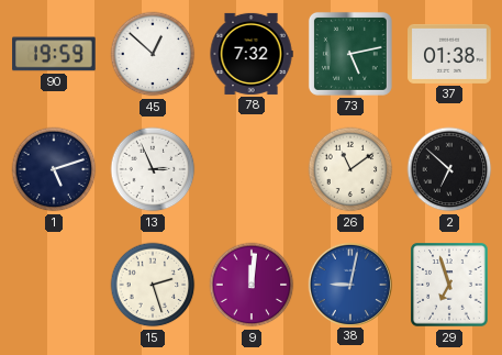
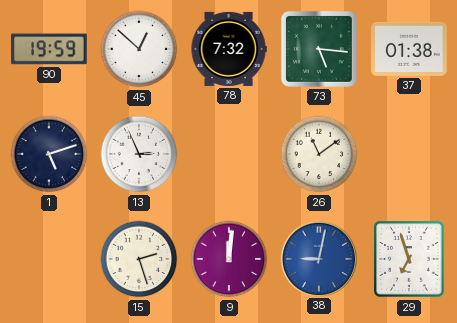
73: 5:13 -> 5:16 (319, 49)
2: 6:52 -> none (449, 169)
